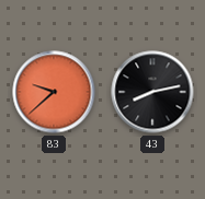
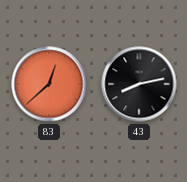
83: 9:38 -> 12:38 (49, 84)
